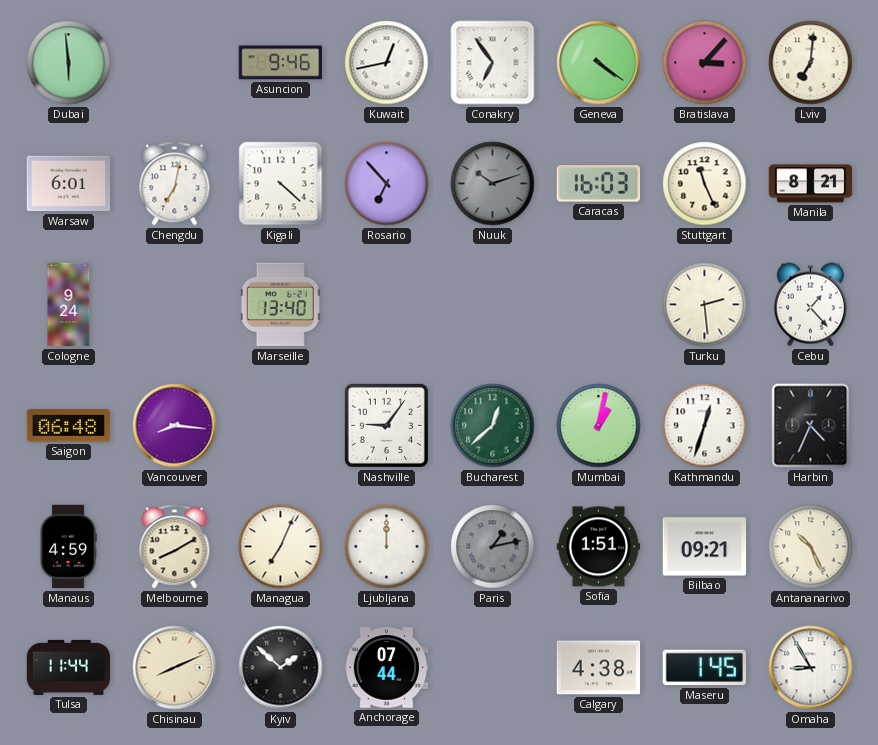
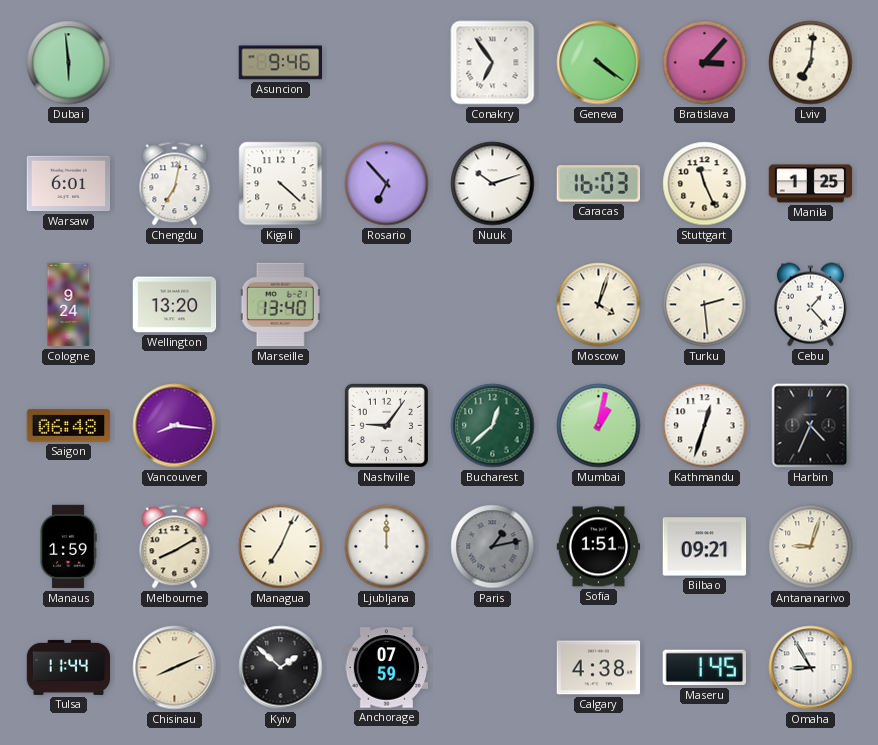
Kuwait: 12:43 -> none (387, 63)
Nuuk dial: grey -> white (493, 184)
Manila: 8:21 -> 1:25 (811, 184)
Wellington: none -> 13:20 (175, 305)
Moscow: none -> 4:03 (599, 305)
Manaus: 4:59 -> 1:59 (68, 547)
Antananarivo: 10:26 -> 9:03 (811, 547)
Anchorage: 07:44 -> 07:59 (387, 668)
